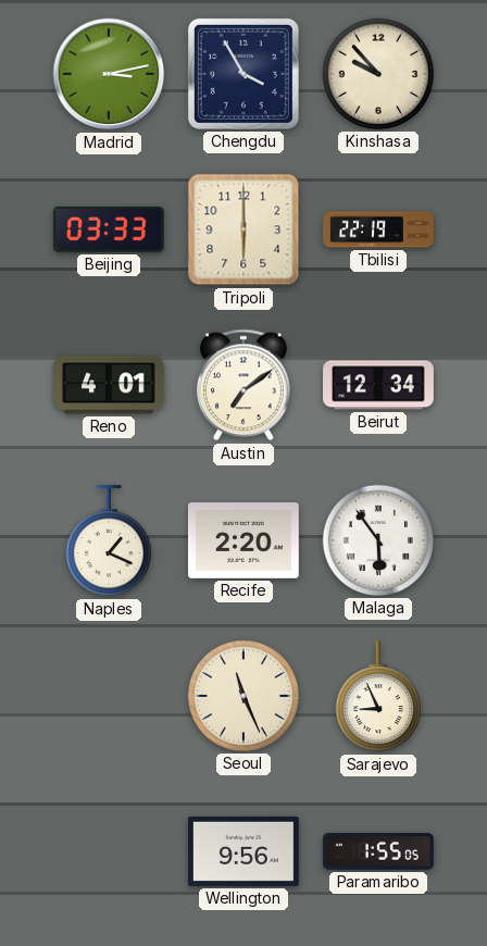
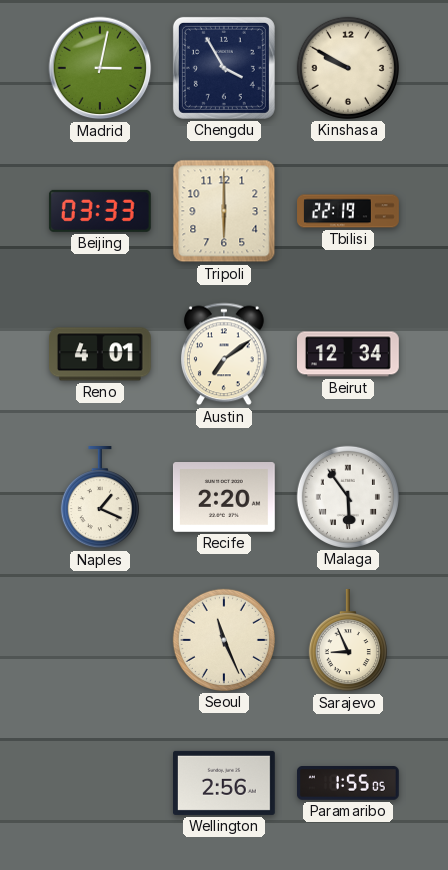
Madrid: 3:13 -> 3:02 (100, 68)
Kinshasa: 9:53 -> 9:50 (348, 68)
Wellington: 9:56 -> 2:56 (225, 783)
